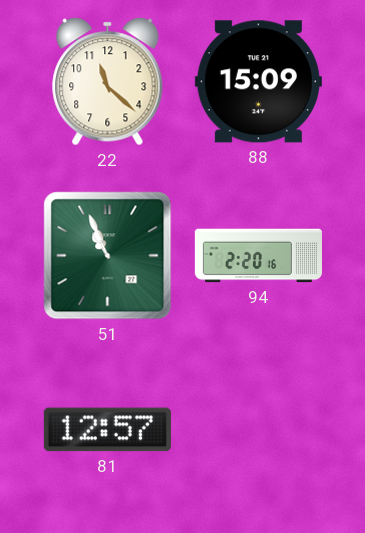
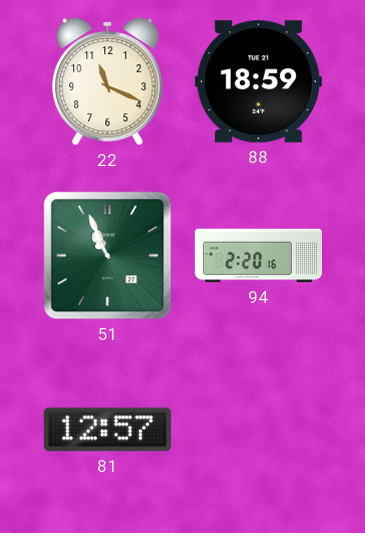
22: 11:22 -> 11:19 (108, 82)
88: 15:09 -> 18:59 (258, 82)
